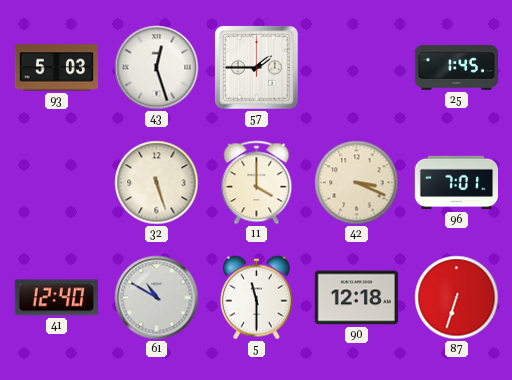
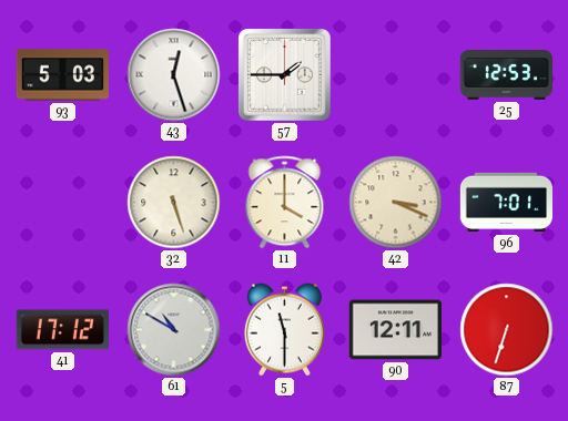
25: 1:45 -> 12:53 (506, 75)
41: 12:40 -> 17:12 (62, 330)
90: 12:18 -> 12:11 (395, 330)
